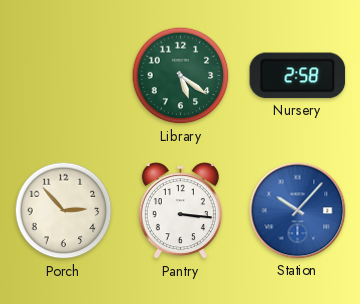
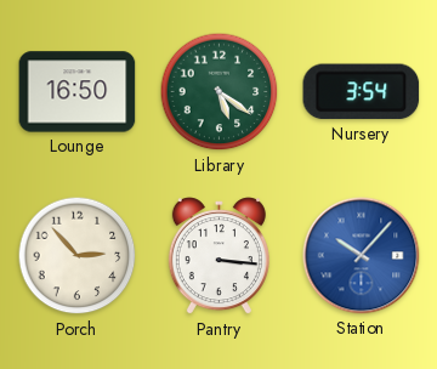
Lounge: none -> 16:50 (78, 92)
Nursery: 2:58 -> 3:54 (362, 92)
